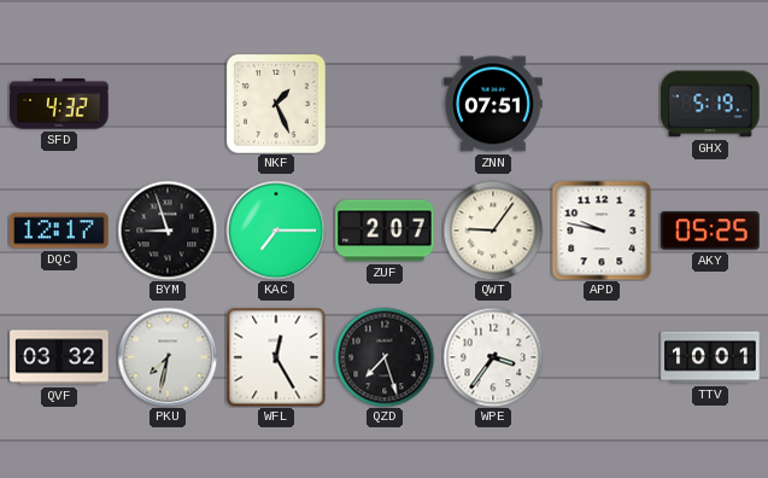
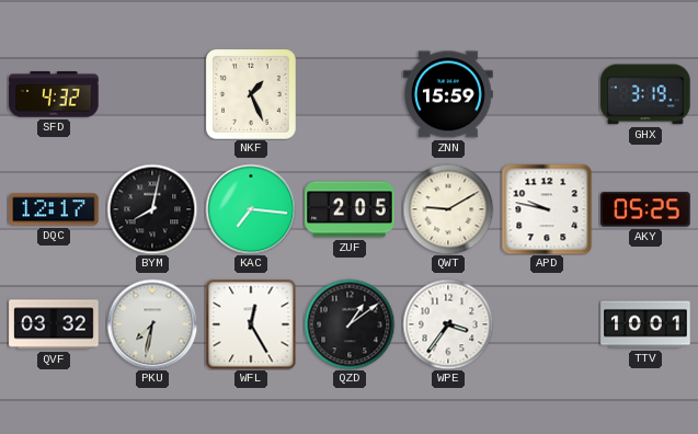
ZNN: 07:51 -> 15:59 (448, 94)
GHX: 5:19 -> 3:19 (645, 94)
BYM: 8:57 -> 8:02 (152, 209)
KAC: 7:15 -> 7:16 (251, 209)
ZUF: 2:07 -> 2:05 (350, 209)
QWT: 9:06 -> 9:10 (448, 209)
QZD: 7:27 -> 1:09 (350, 324)
